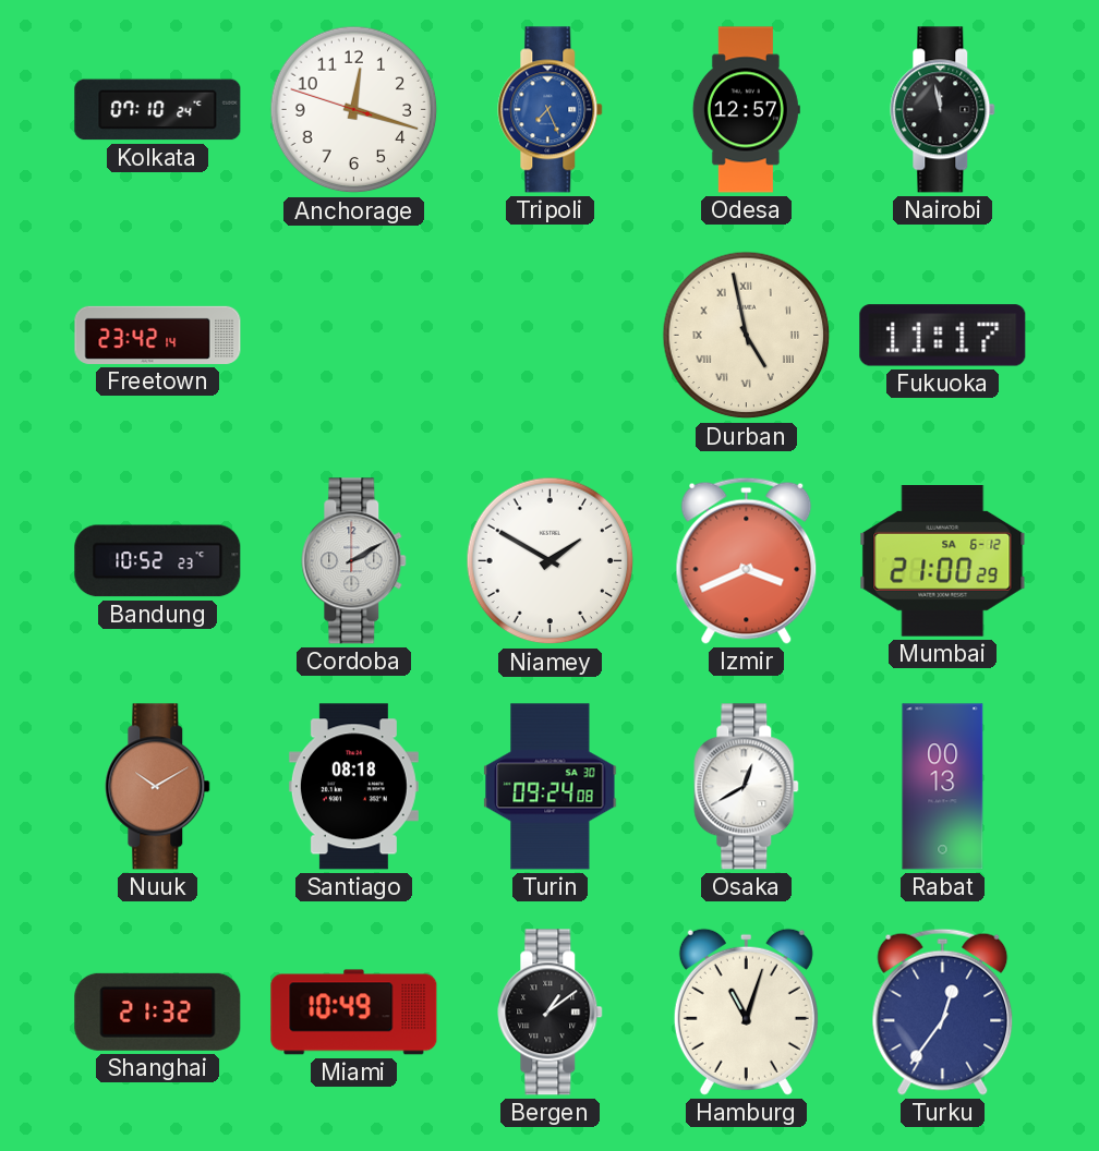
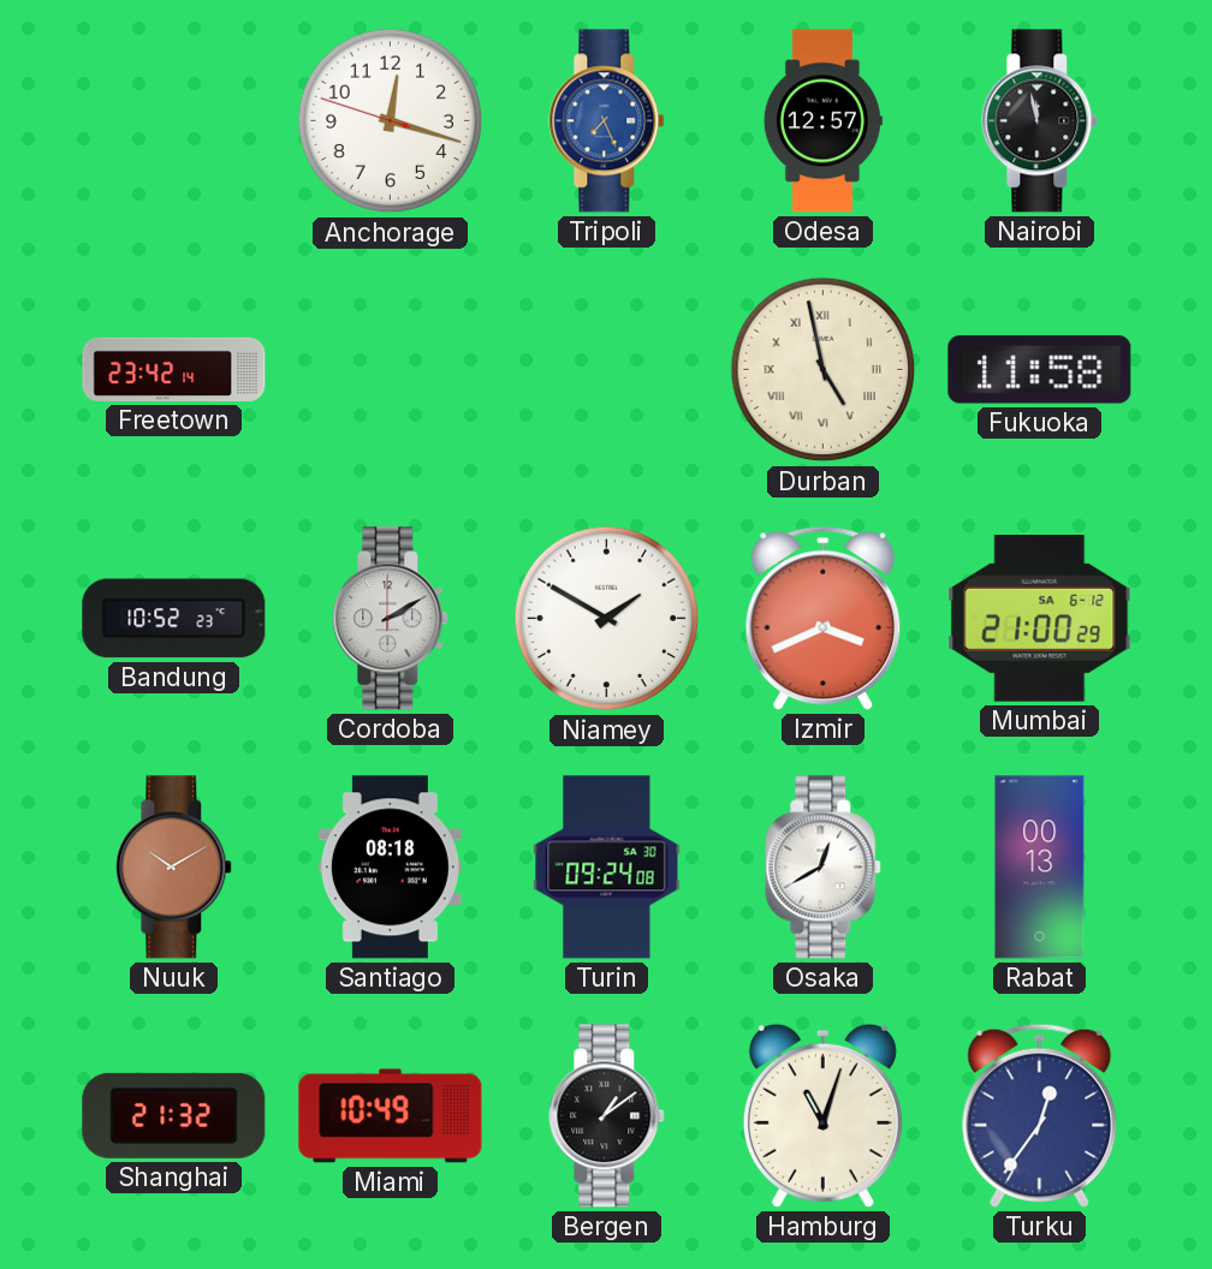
Kolkata: 07:10 -> none (158, 110)
Fukuoka: 11:17 -> 11:58 (1040, 370)
